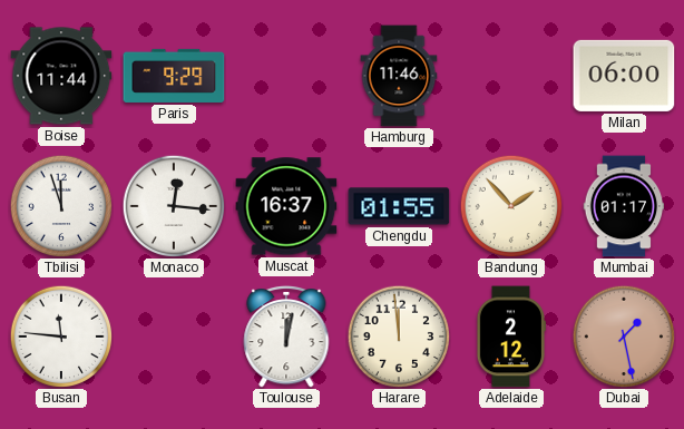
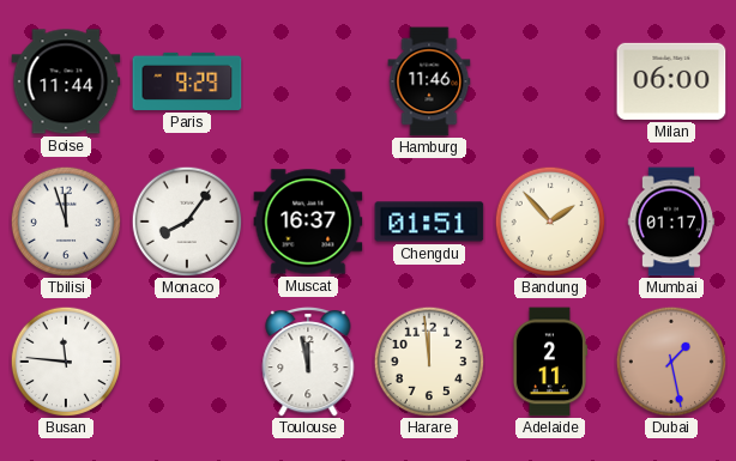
Monaco: 12:16 -> 8:06 (187, 222)
Chengdu: 01:55 -> 01:51 (429, 222)
Toulouse: 12:02 -> 11:58 (308, 362)
Adelaide: 2:12 -> 2:11 (549, 362)
